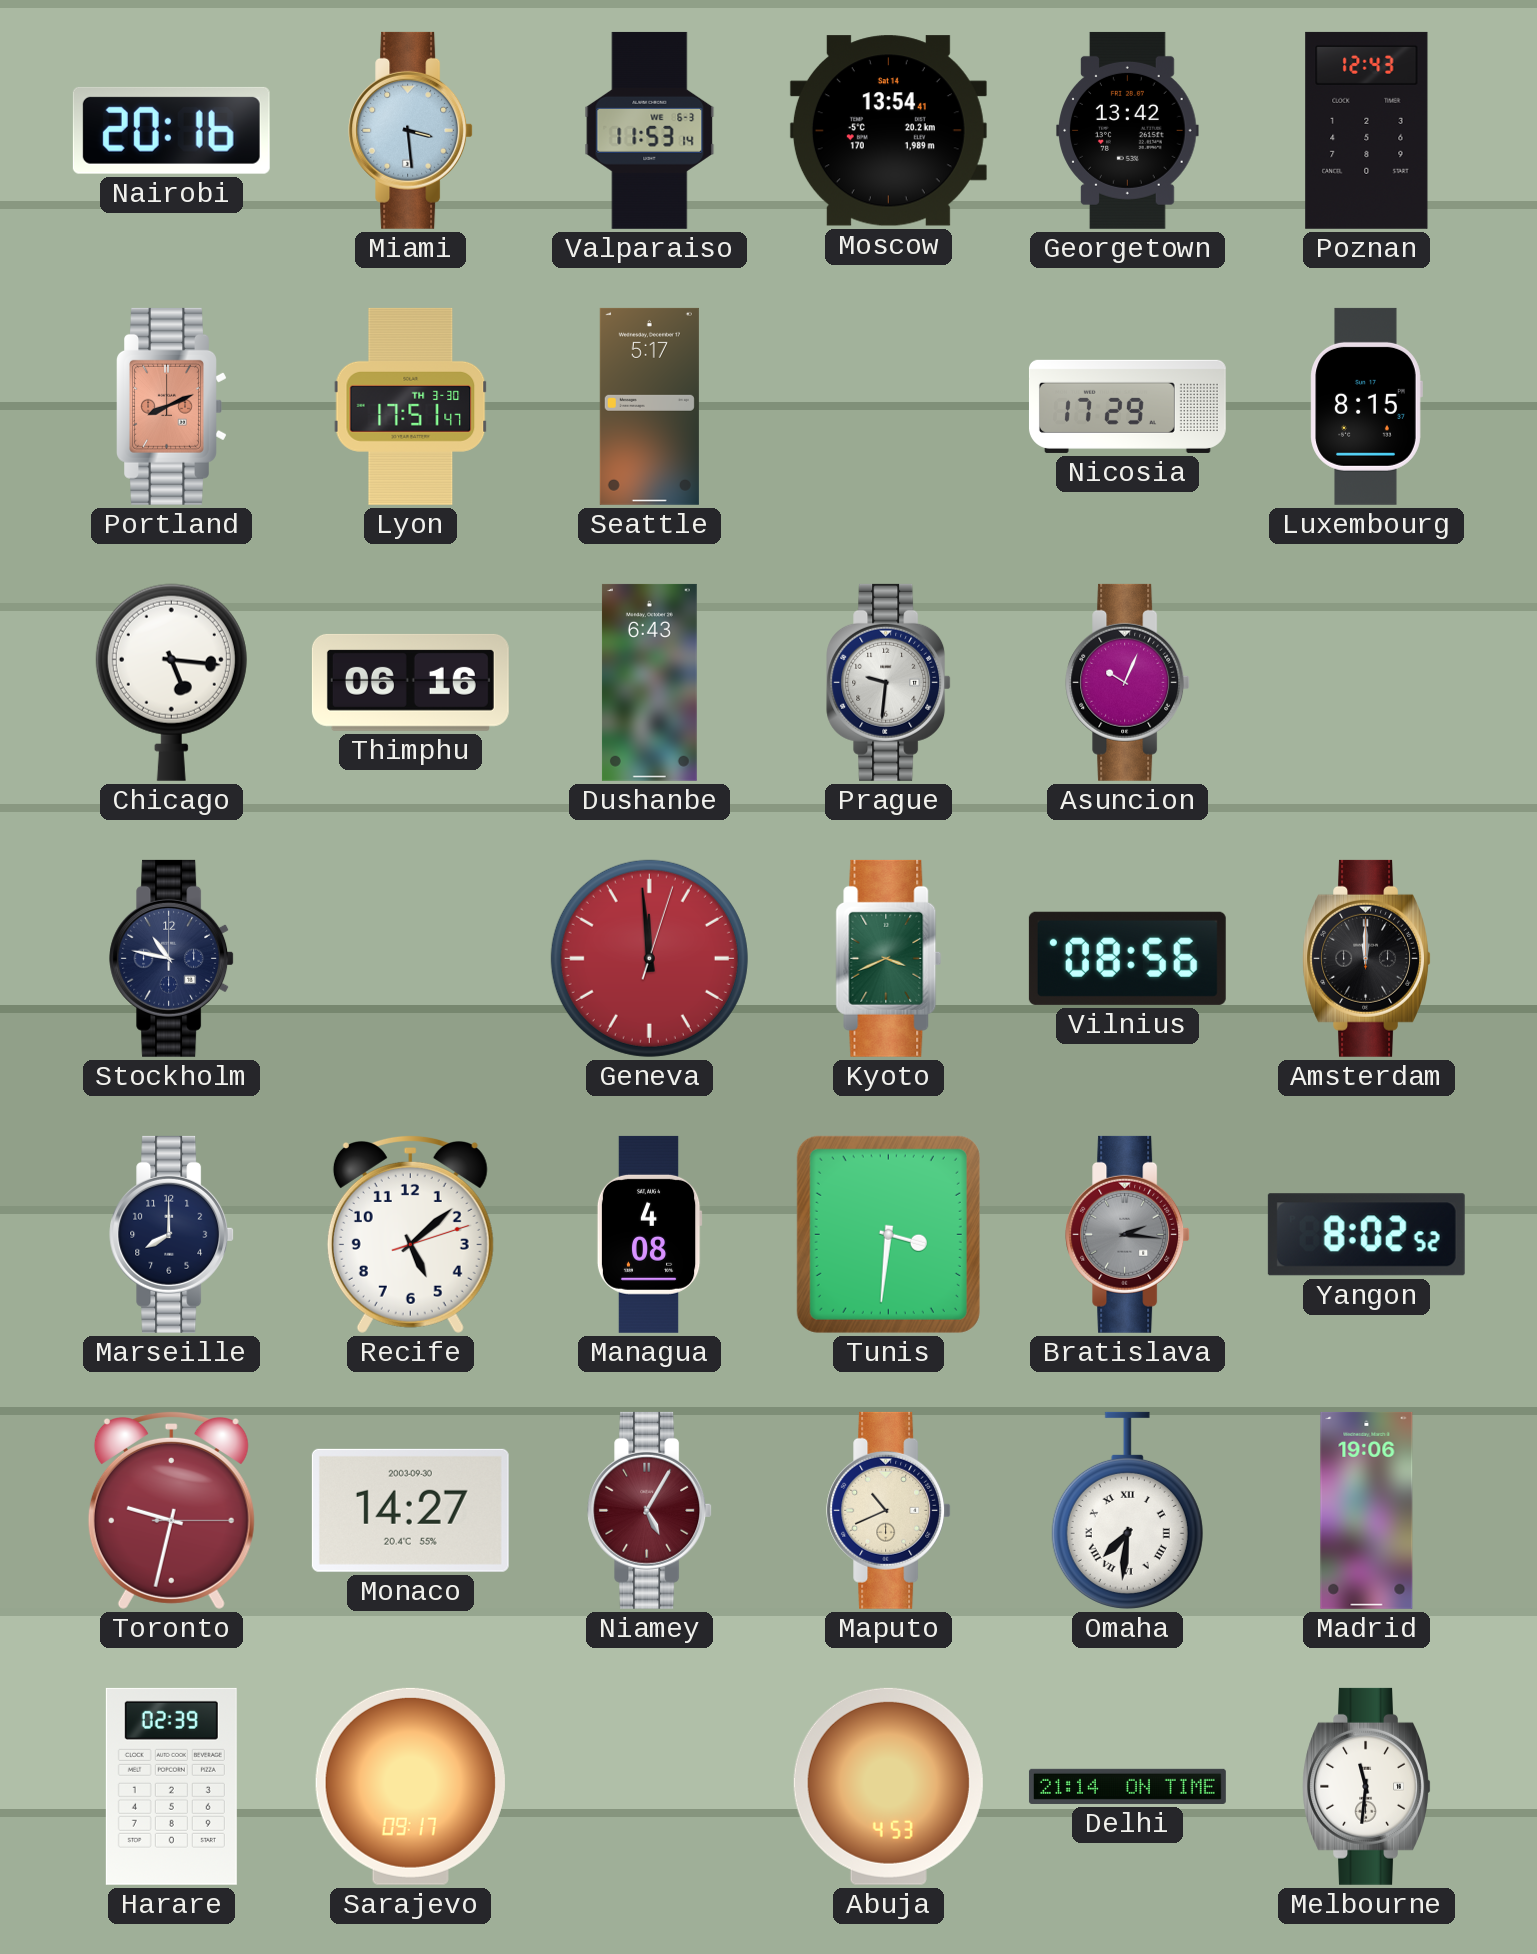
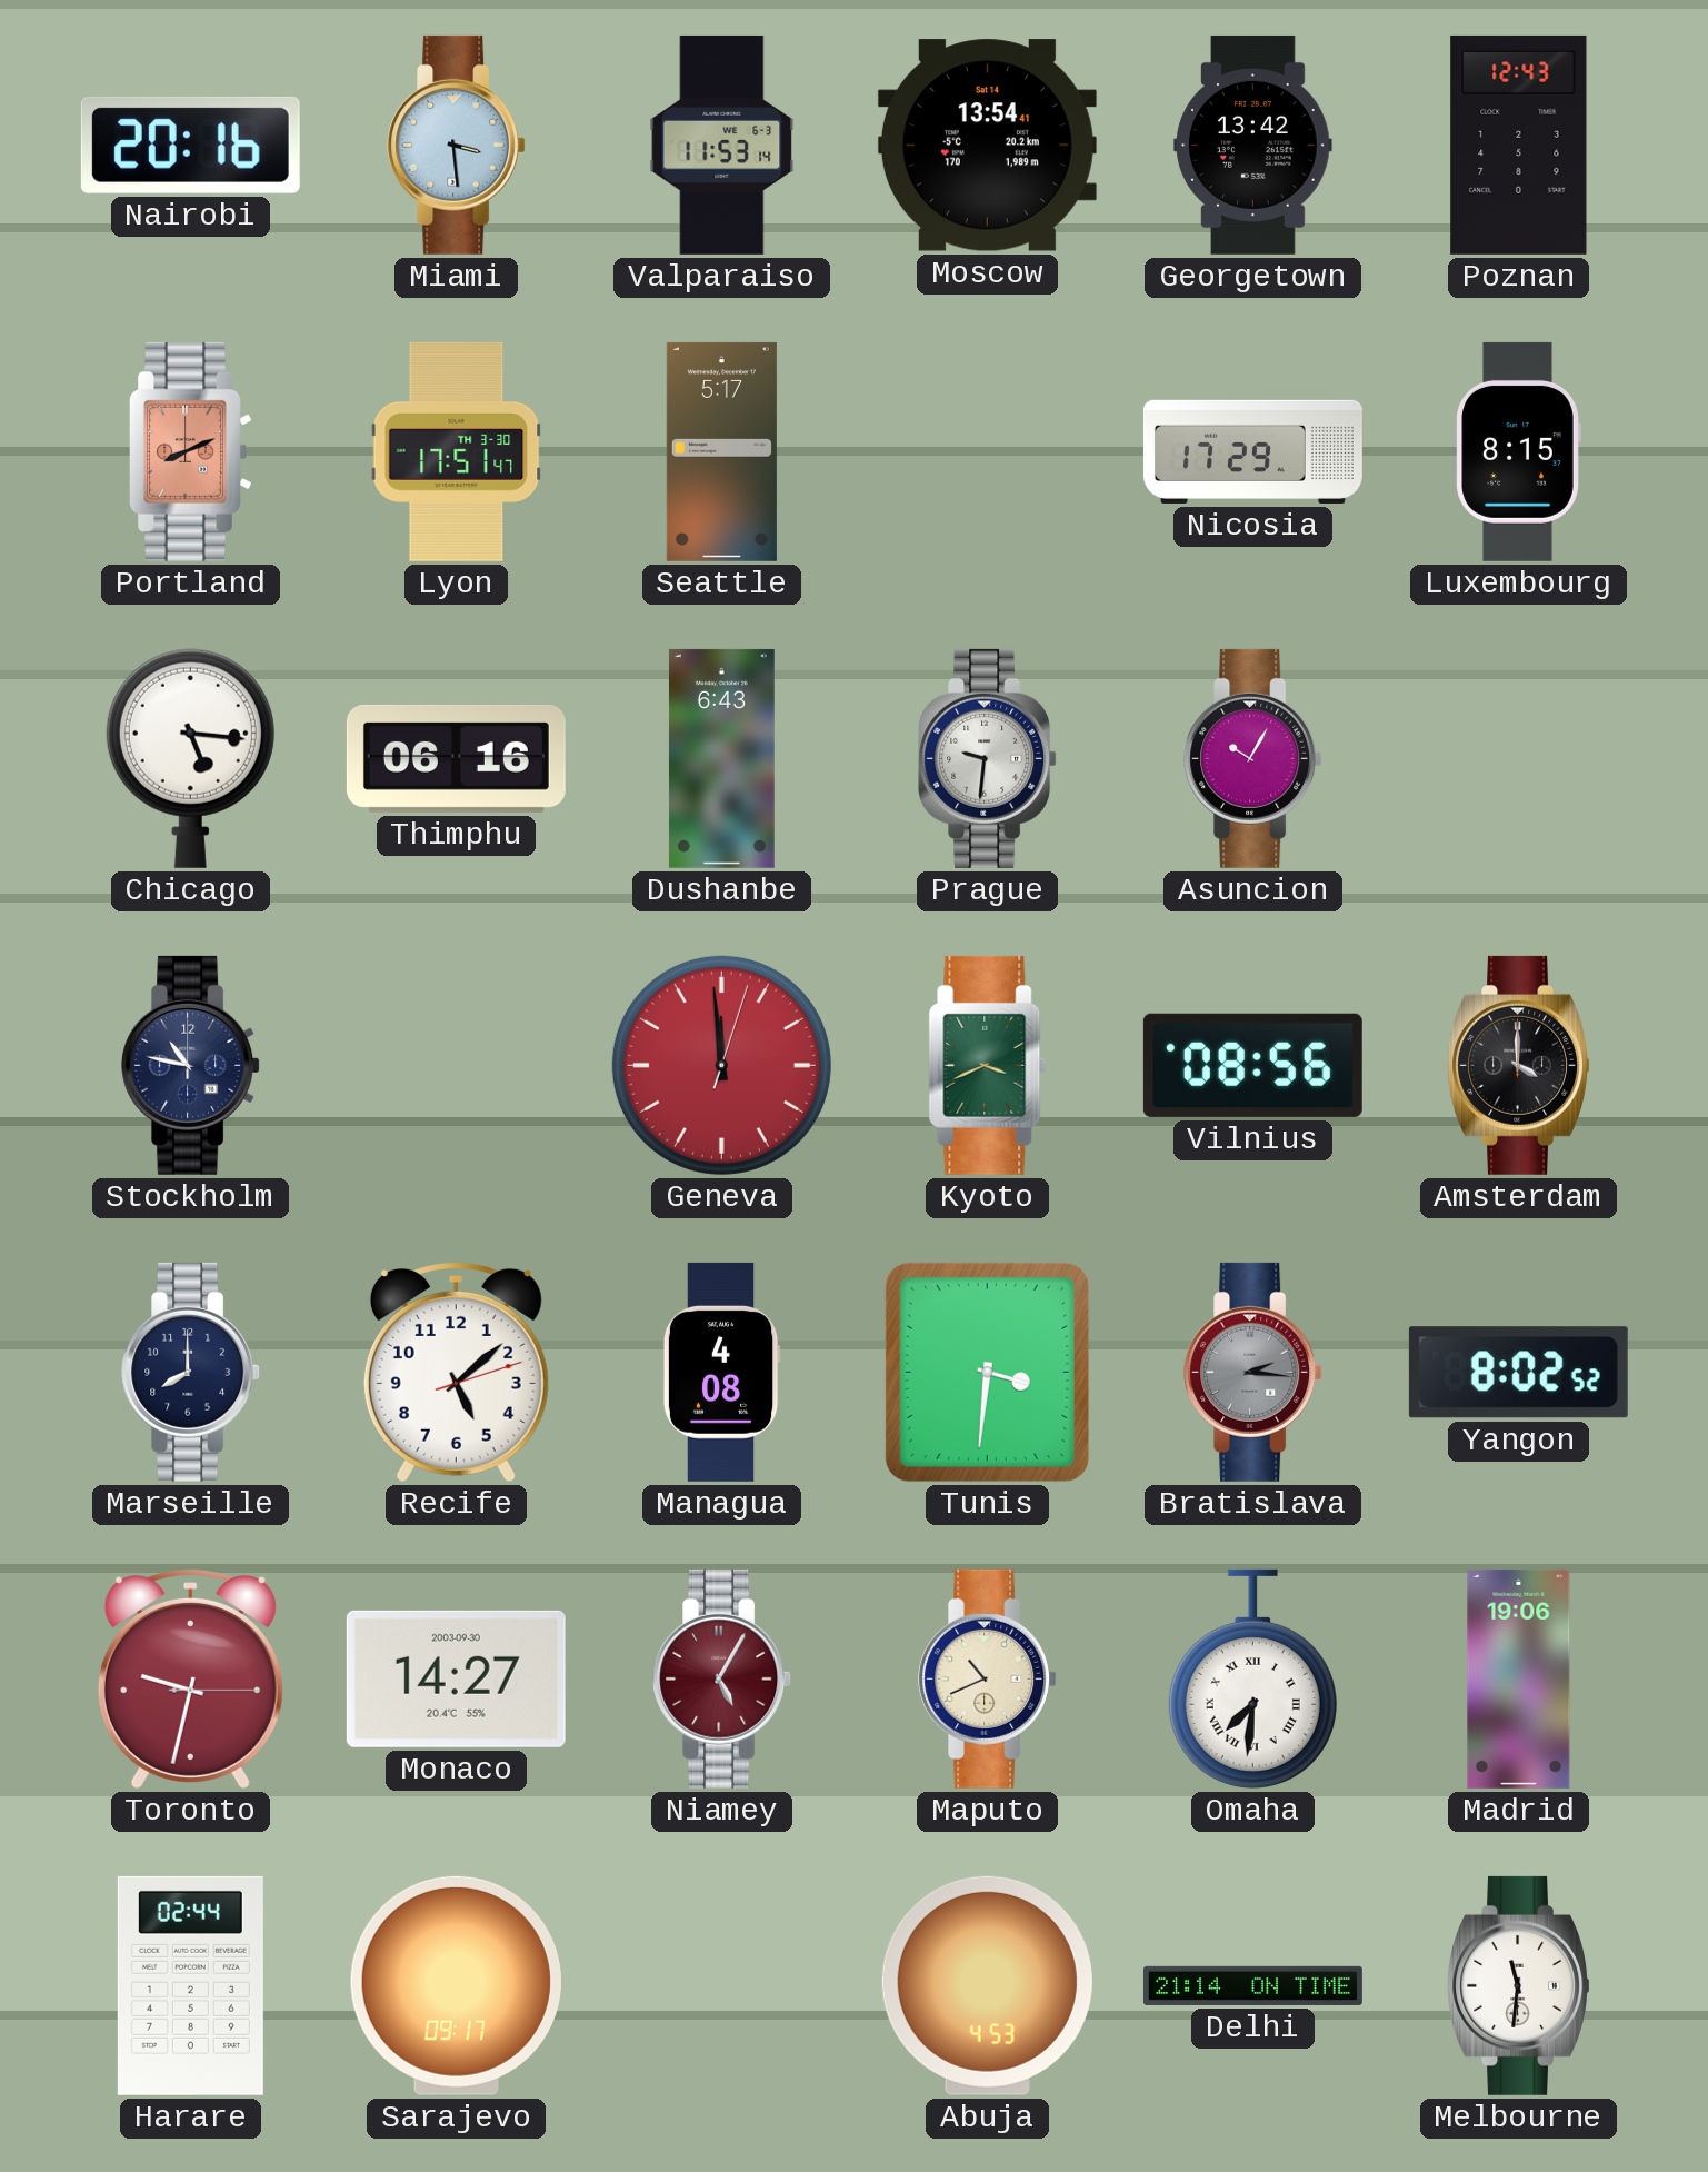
Asuncion: 10:04 -> 10:05 (1253, 758)
Amsterdam: 12:00 -> 4:00 (1518, 1065)
Harare: 02:39 -> 02:44 (190, 1985)
